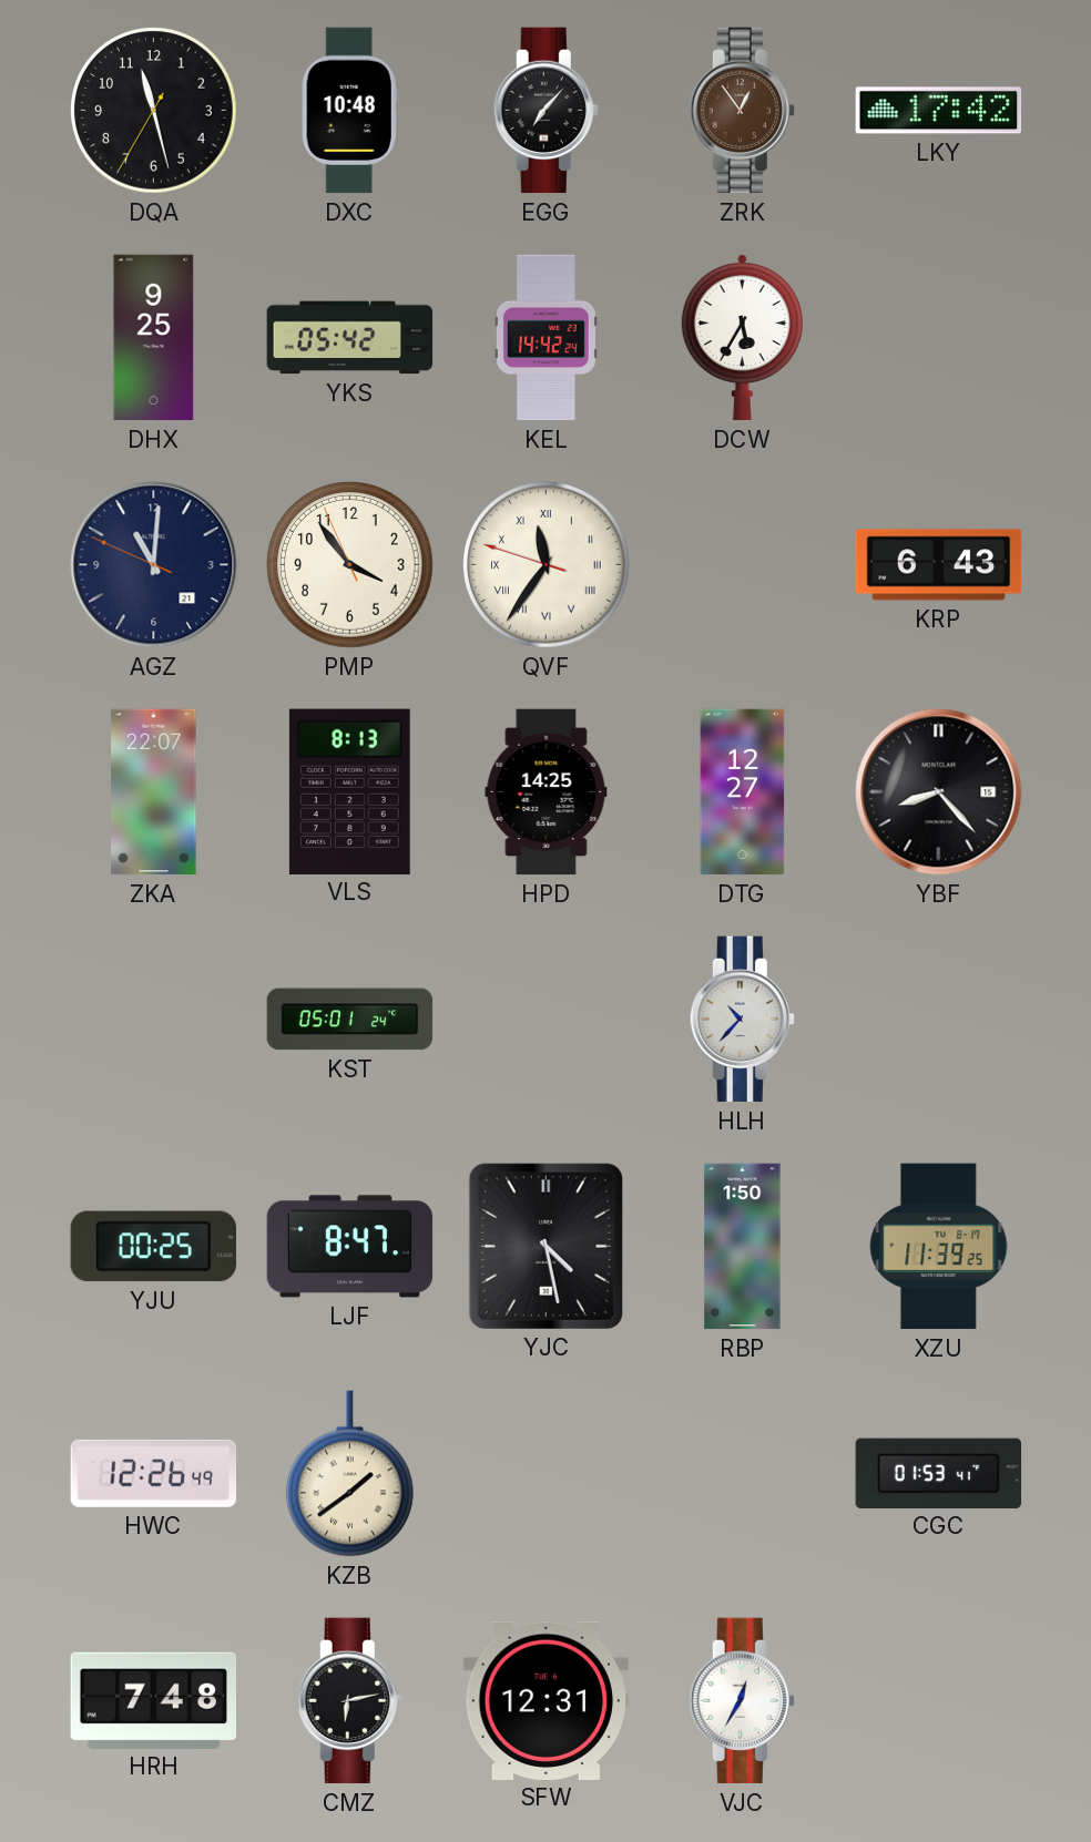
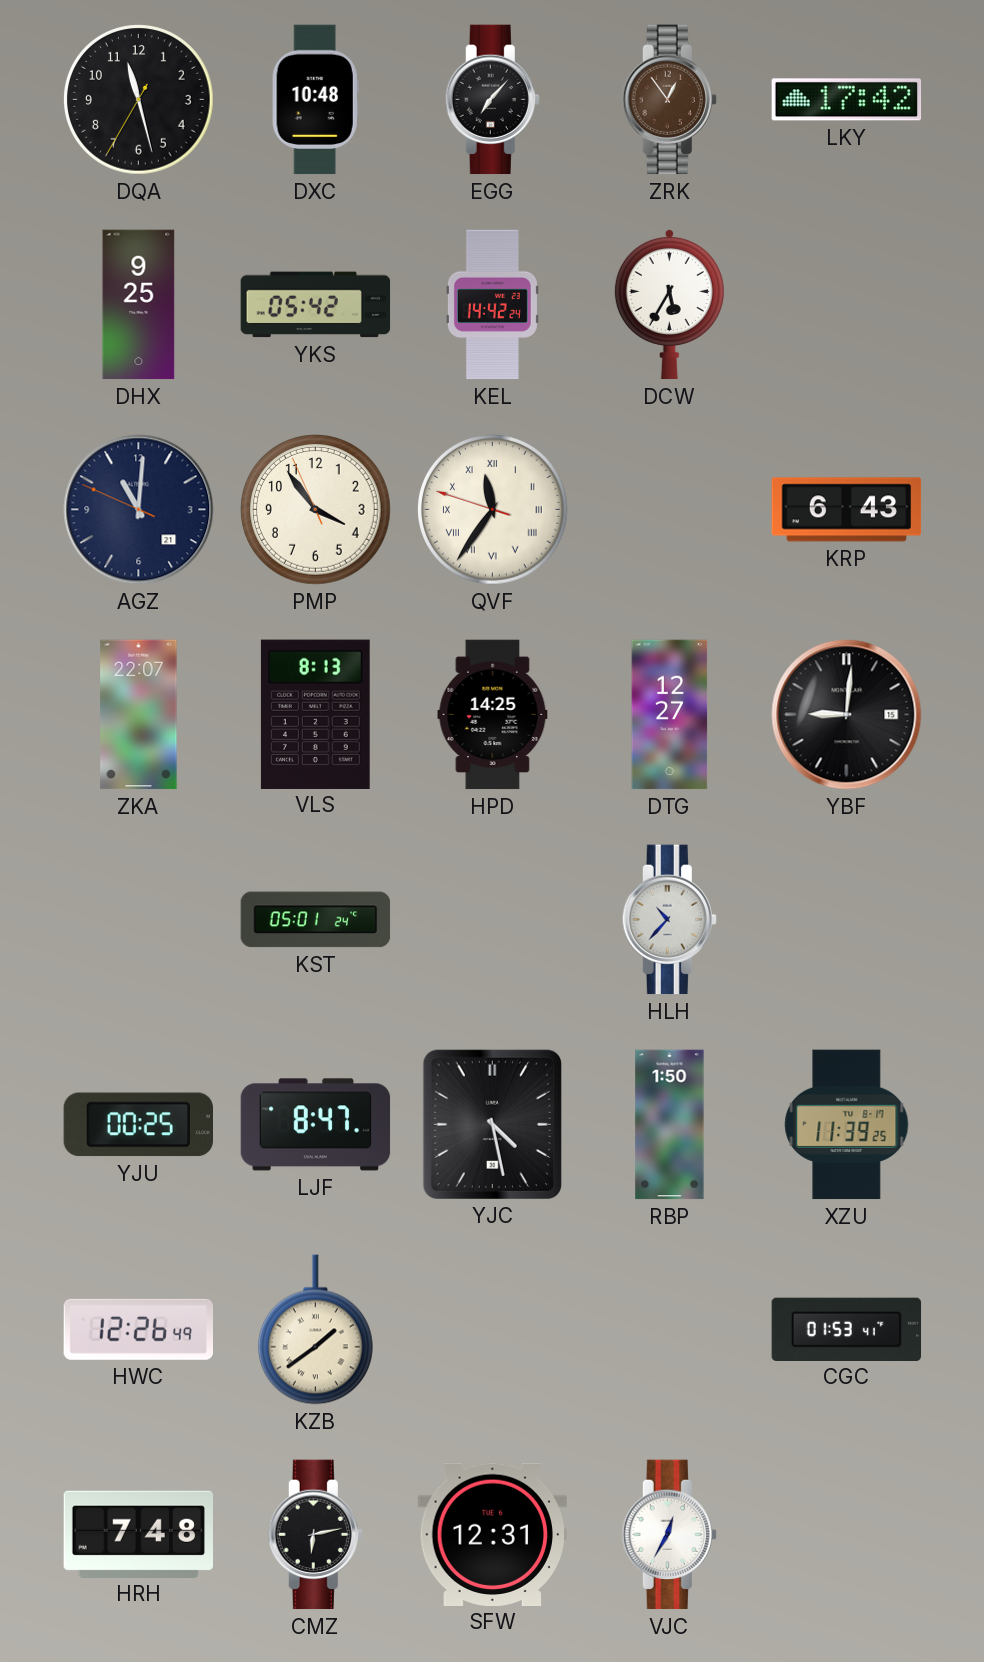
YBF: 8:23 -> 9:01 (847, 715)
